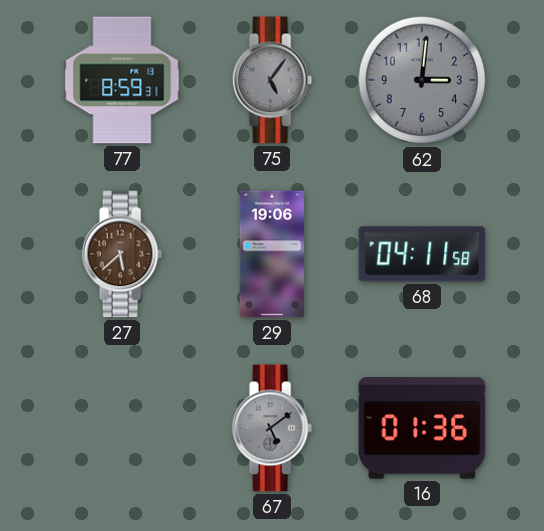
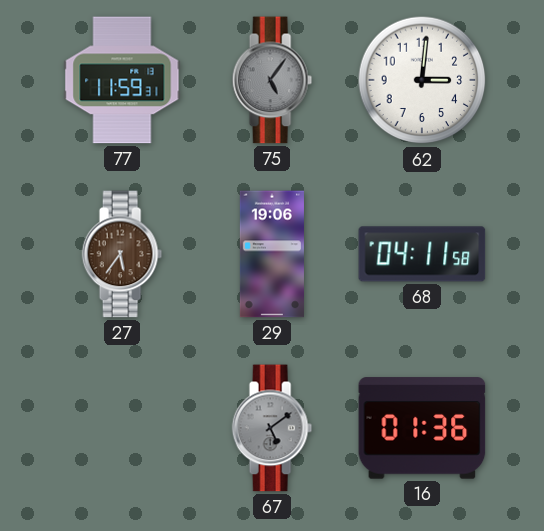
77: 8:59 -> 11:59 (122, 80)
62 dial: grey -> white (422, 80)
27: 5:38 -> 5:36 (122, 254)
